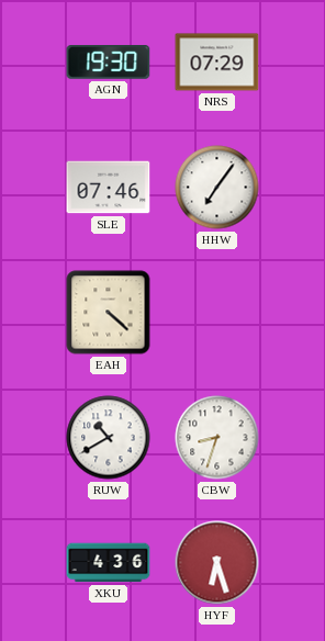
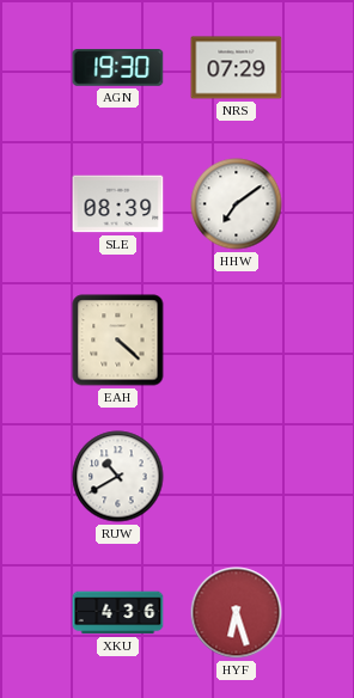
SLE: 07:46 -> 08:39 (118, 204)
HHW: 7:06 -> 7:09 (237, 204)
CBW: 8:33 -> none (217, 438)
